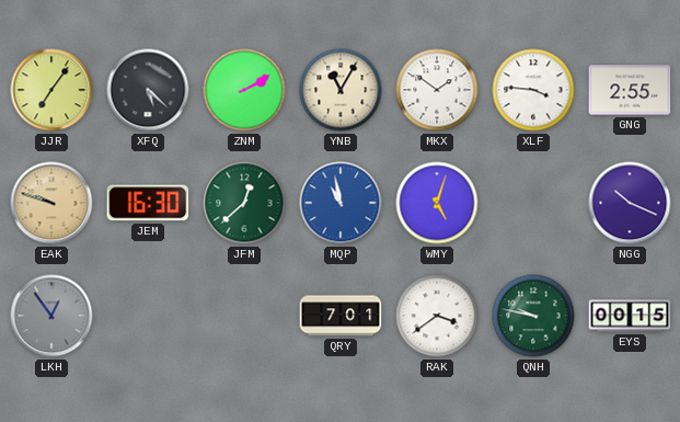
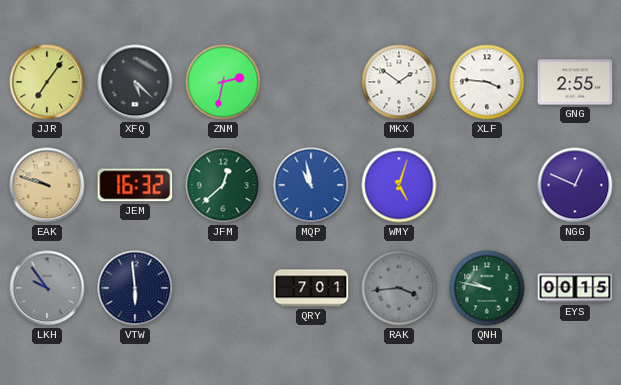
ZNM: 2:10 -> 2:32 (223, 82)
YNB: 11:05 -> none (341, 90)
JEM: 16:30 -> 16:32 (135, 185)
NGG: 10:19 -> 12:49 (575, 185)
LKH: 12:54 -> 9:54 (47, 288)
VTW: none -> 5:59 (135, 288)
RAK: 3:39 -> 3:44 (399, 288)
RAK dial: white -> grey (399, 288)
